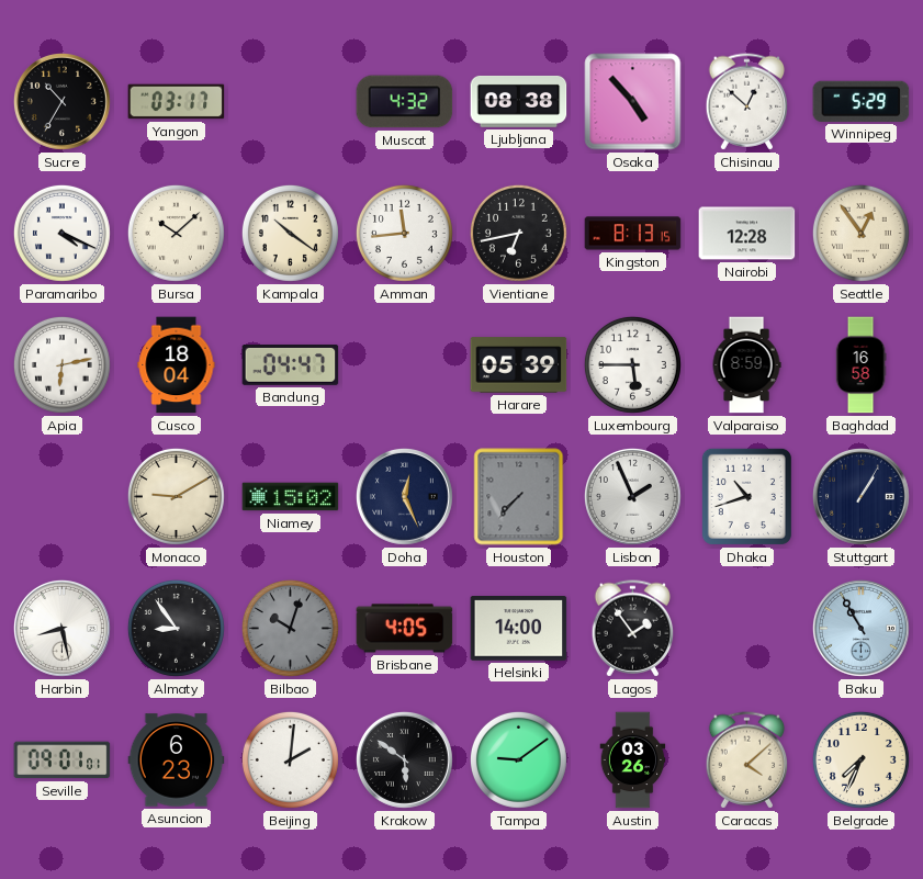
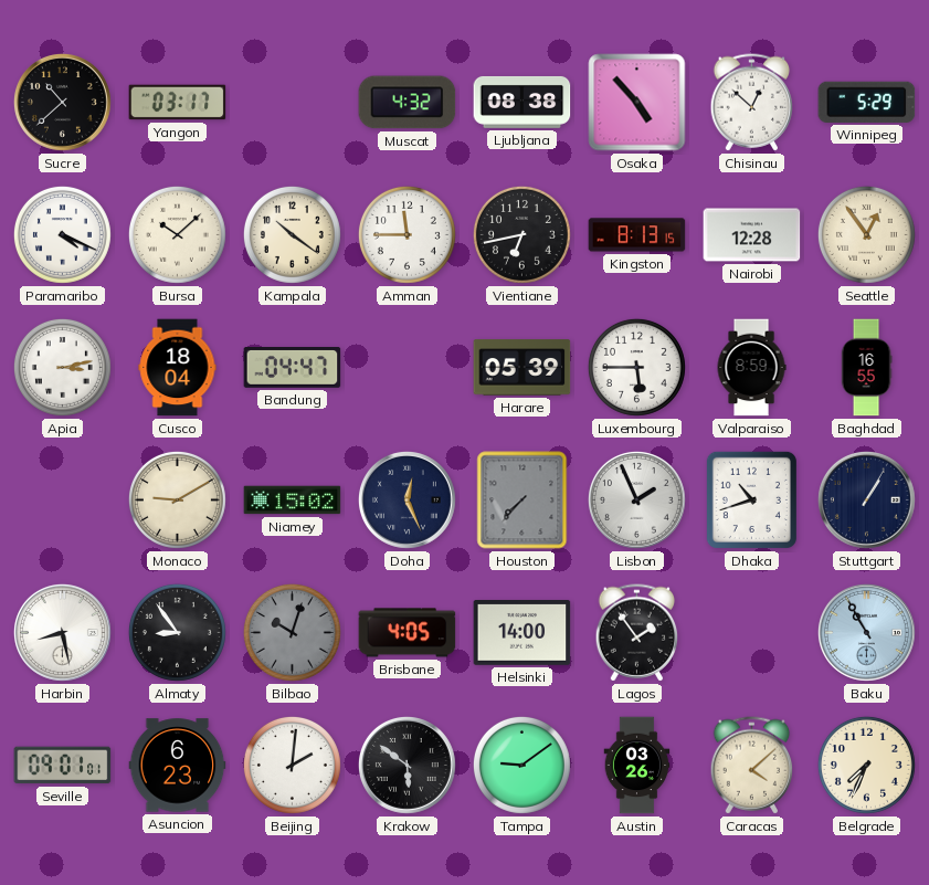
Sucre: 10:35 -> 10:38 (62, 102)
Amman: 11:44 -> 11:45 (407, 234)
Apia: 6:13 -> 3:13 (62, 367)
Baghdad: 16:58 -> 16:55 (866, 368)
